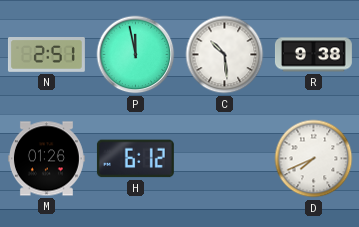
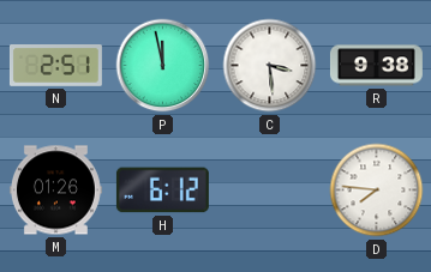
C: 10:29 -> 3:29 (270, 66)
D: 7:41 -> 7:46 (377, 191)
